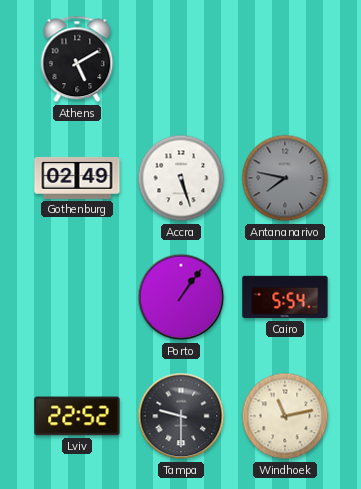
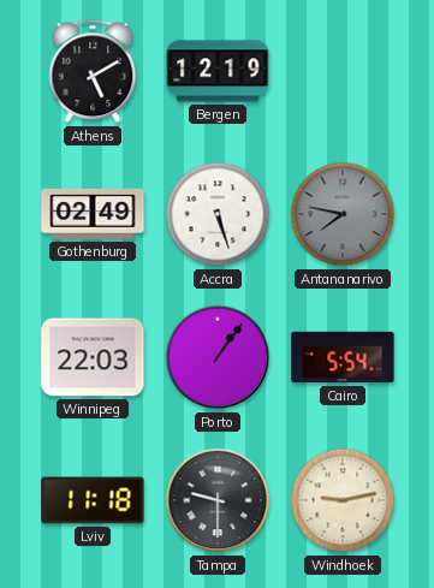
Bergen: none -> 12:19 (218, 71)
Winnipeg: none -> 22:03 (93, 357)
Lviv: 22:52 -> 11:18 (93, 500)
Windhoek: 11:13 -> 9:13 (343, 500)
